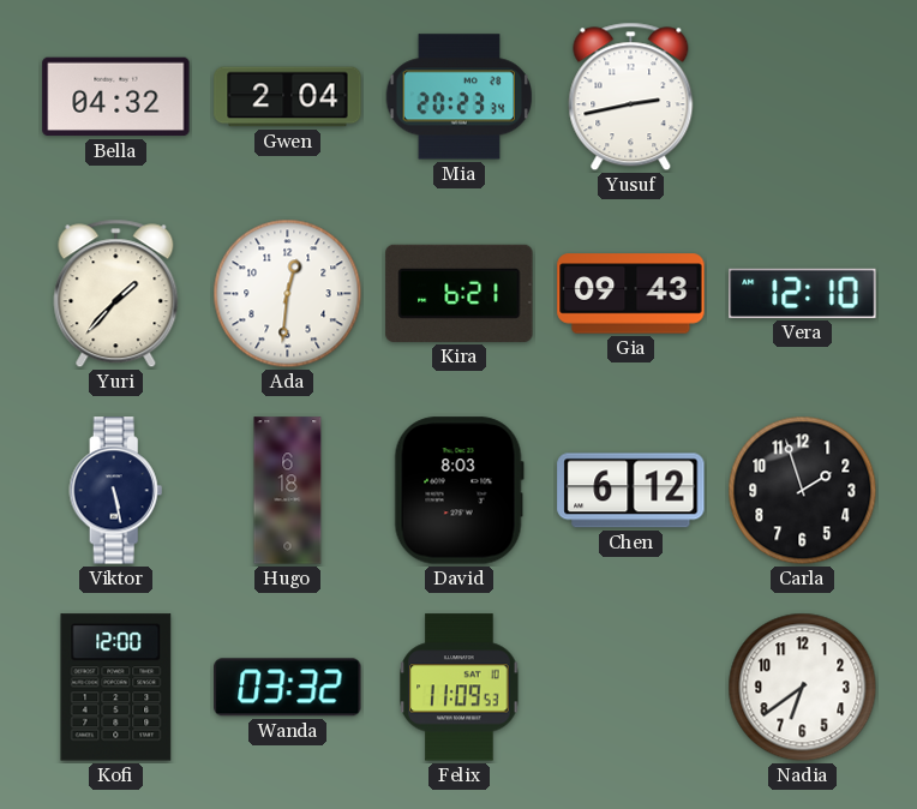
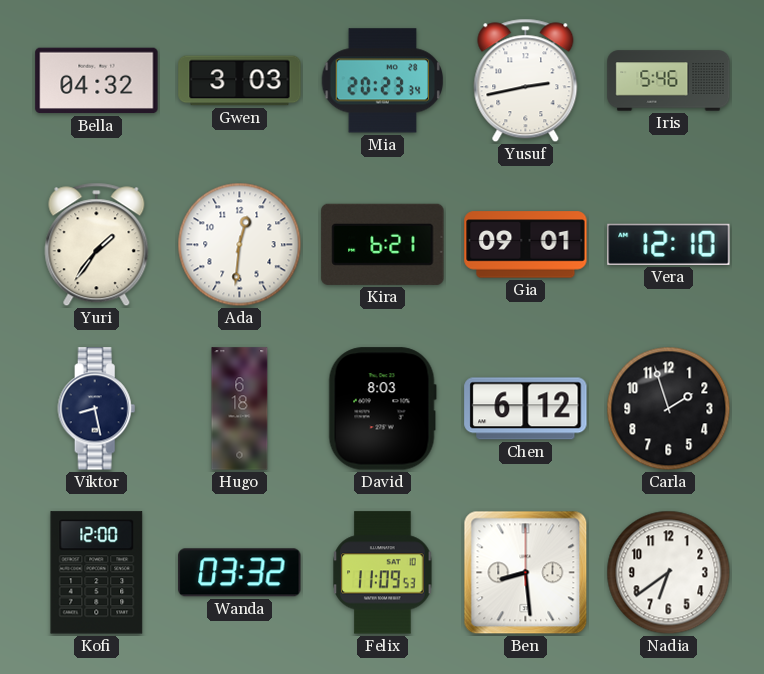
Gwen: 2:04 -> 3:03 (240, 81)
Iris: none -> 5:46 (669, 81)
Yuri: 1:37 -> 1:36 (97, 245)
Gia: 09:43 -> 09:01 (526, 245)
Viktor: 5:28 -> 8:28 (97, 409)
Ben: none -> 8:29 (526, 573)
